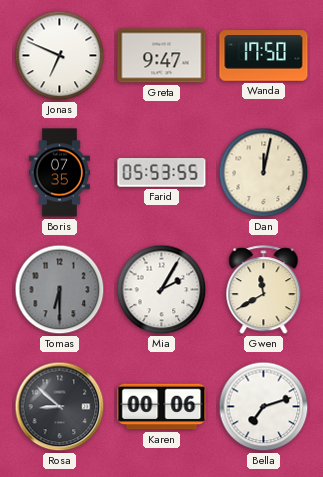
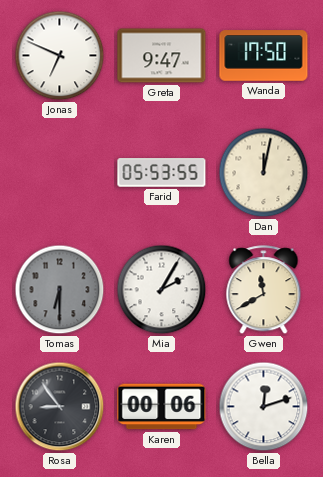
Boris: 07:35 -> none (59, 173)
Rosa: 8:52 -> 8:54 (60, 407)
Bella: 7:12 -> 12:12 (264, 407)
